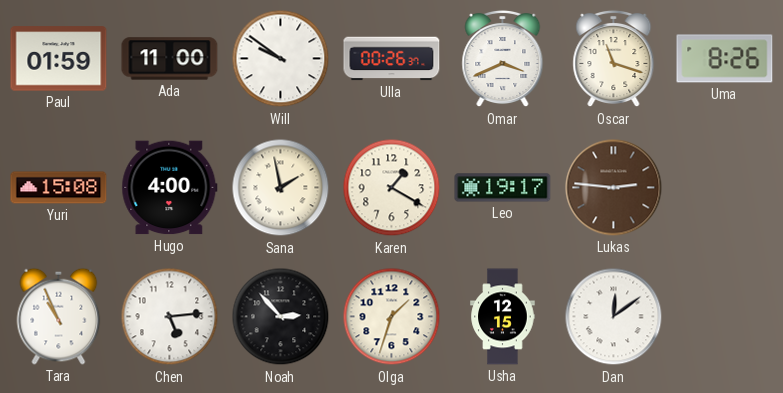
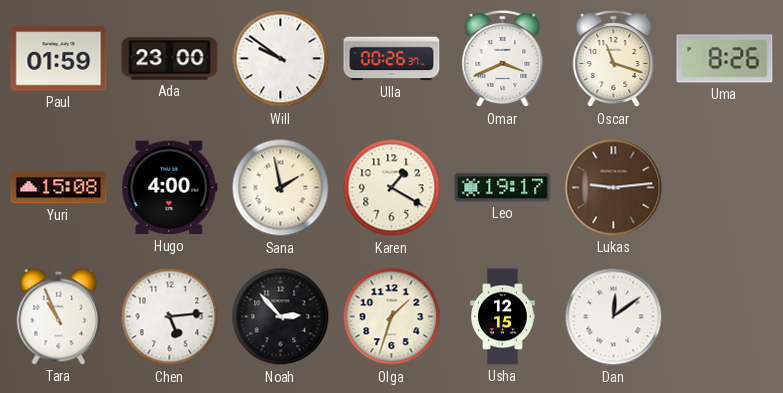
Ada: 11:00 -> 23:00 (170, 59)
Lukas: 2:46 -> 9:14 (614, 188)
